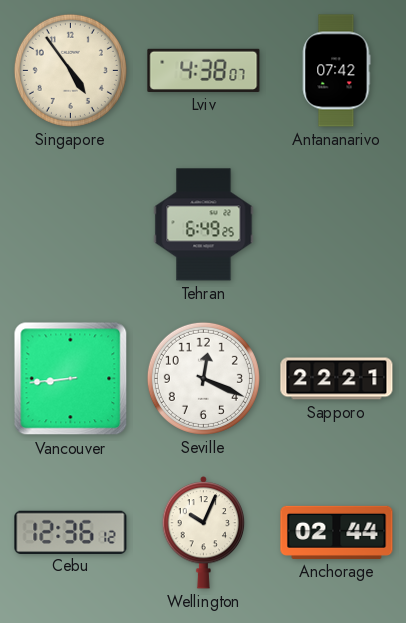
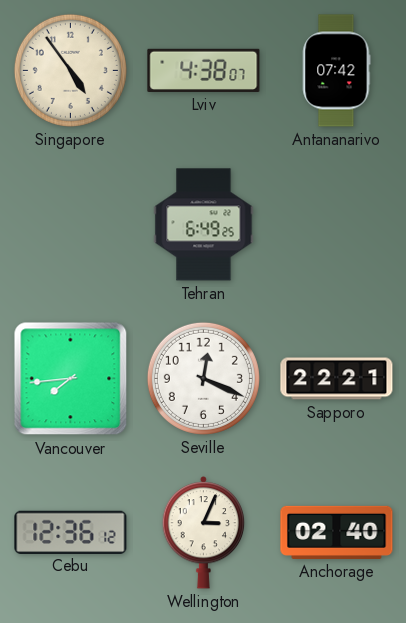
Vancouver: 8:44 -> 7:44 (71, 379)
Wellington: 10:04 -> 3:04 (204, 533)
Anchorage: 02:44 -> 02:40 (337, 532)
